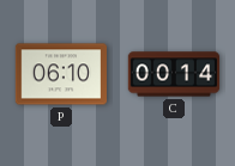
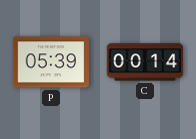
P: 06:10 -> 05:39 (51, 62)
